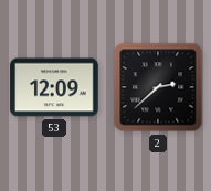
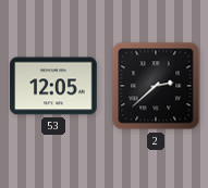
53: 12:09 -> 12:05 (53, 86)
